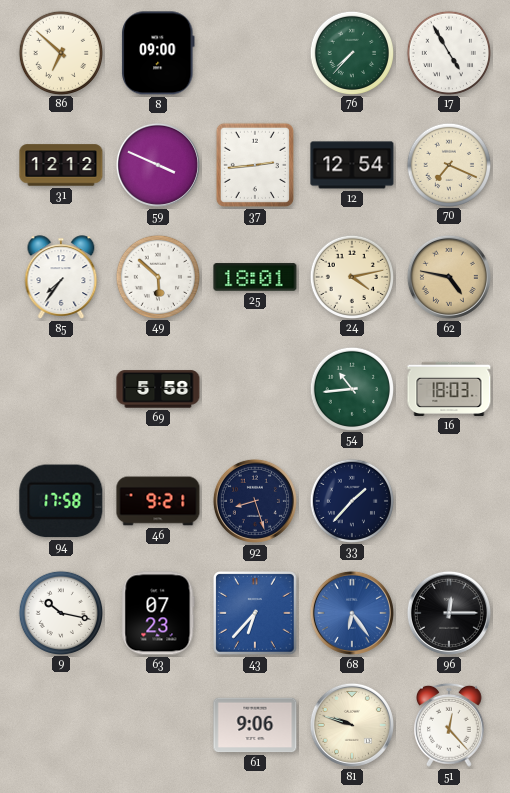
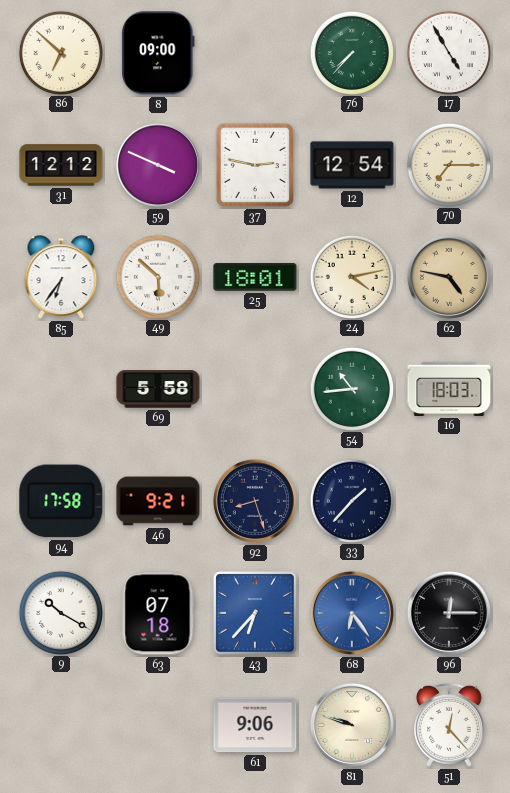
37: 2:44 -> 2:47 (255, 165)
70: 7:19 -> 7:15 (448, 164)
85: 7:36 -> 6:36 (61, 277)
9: 10:17 -> 10:20 (60, 612)
63: 07:23 -> 07:18 (158, 613)
